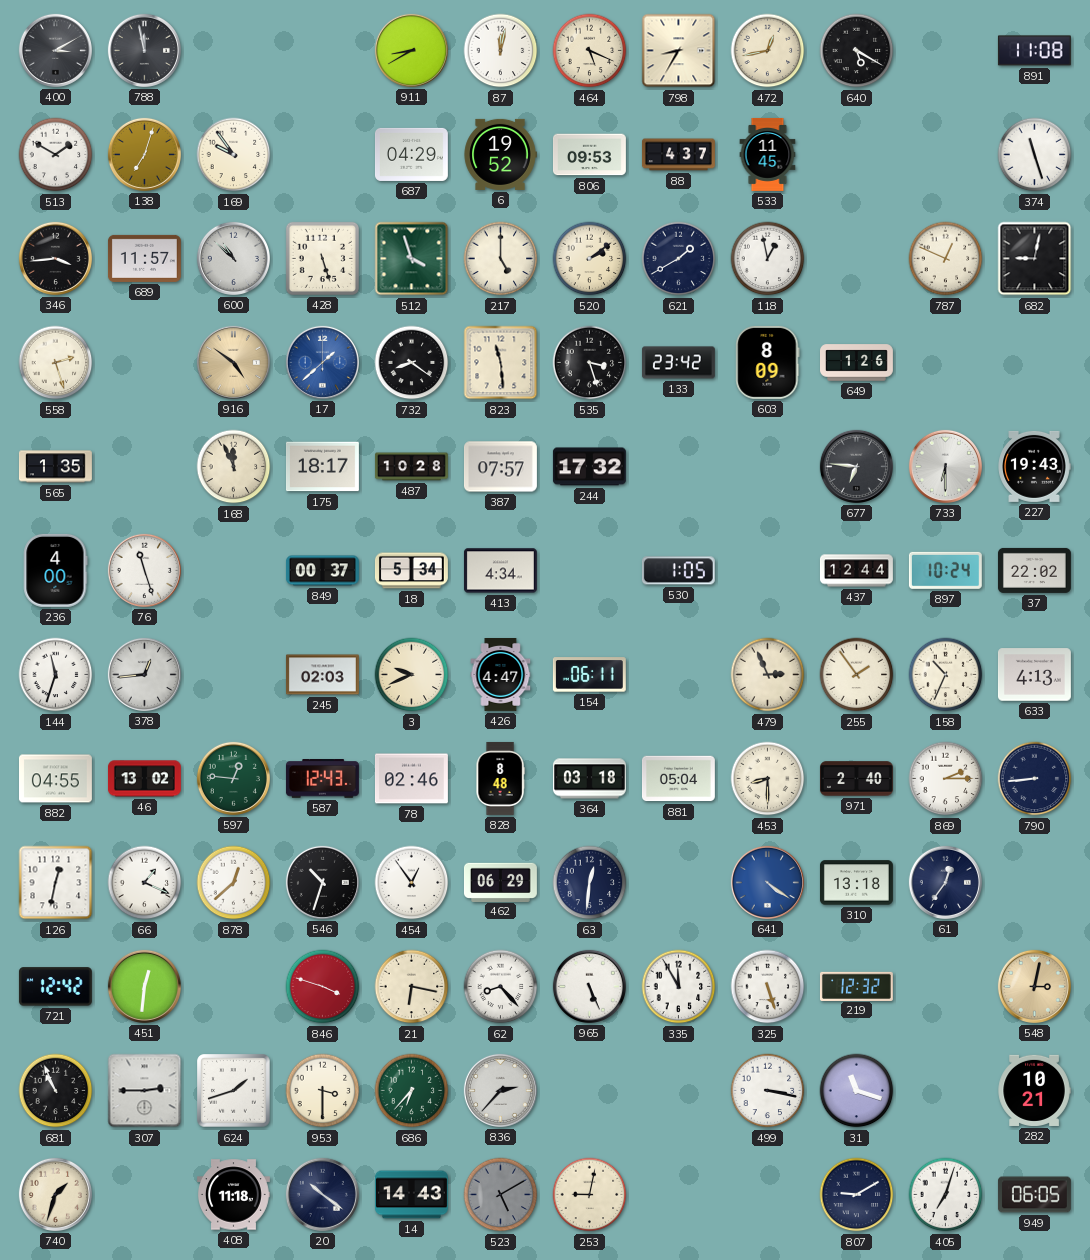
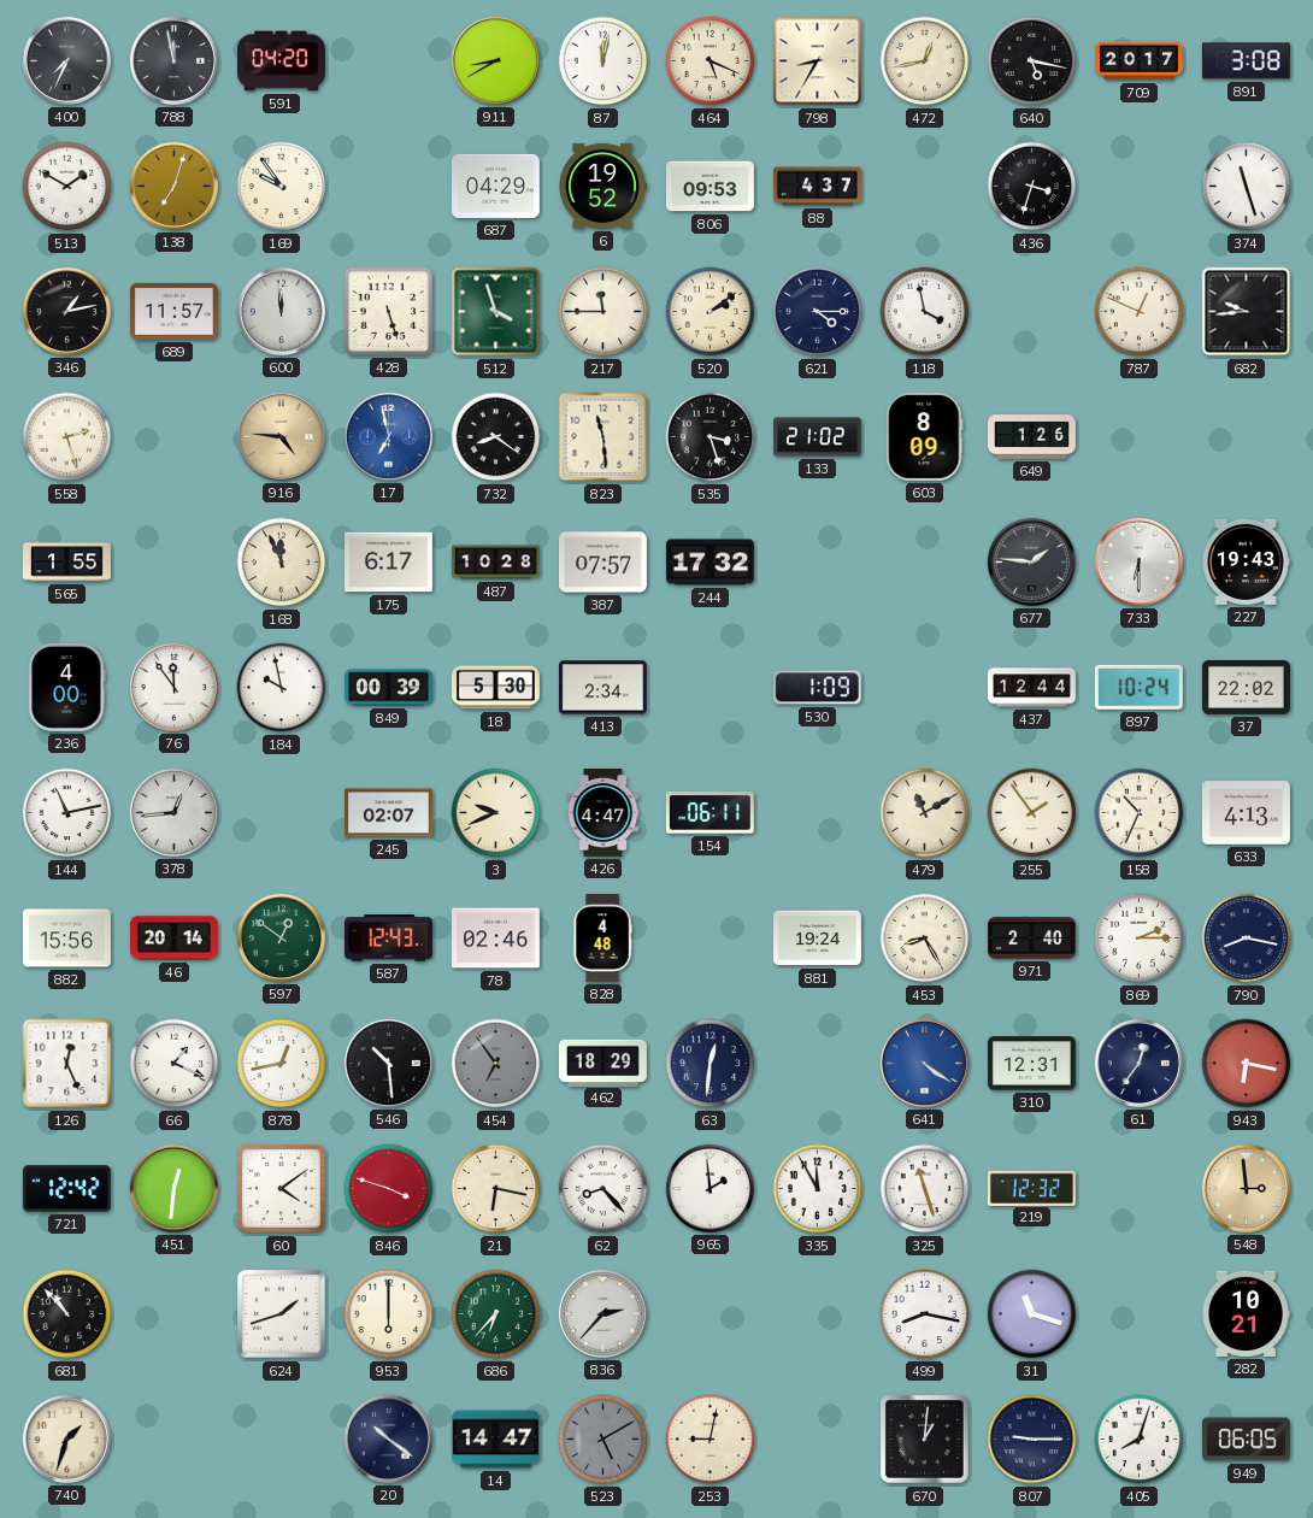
400: 3:10 -> 7:34 (66, 60)
591: none -> 04:20 (281, 61)
640: 5:20 -> 5:17 (1032, 61)
709: none -> 20:17 (1140, 61)
891: 11:08 -> 3:08 (1246, 61)
533: 11:45 -> none (768, 154)
436: none -> 3:33 (1032, 187)
346: 3:44 -> 1:13 (66, 311)
600: 10:52 -> 11:59 (281, 311)
217: 5:00 -> 11:45 (603, 312)
621: 1:40 -> 4:15 (818, 312)
118: 12:58 -> 3:58 (925, 312)
682: 9:02 -> 9:44 (1247, 312)
916: 4:51 -> 4:46 (281, 436)
17: 1:38 -> 6:58 (388, 436)
133: 23:42 -> 21:02 (817, 437)
565: 1:35 -> 1:55 (66, 563)
175: 18:17 -> 6:17 (388, 563)
677: 6:46 -> 1:46 (1031, 561)
76: 11:27 -> 11:54 (173, 687)
184: none -> 9:58 (282, 688)
849: 00:37 -> 00:39 (388, 688)
18: 5:34 -> 5:30 (495, 688)
413: 4:34 -> 2:34 (602, 688)
530: 1:05 -> 1:09 (817, 688)
144: 11:33 -> 11:13 (67, 813)
245: 02:03 -> 02:07 (388, 813)
479: 2:56 -> 11:10 (925, 813)
882: 04:55 -> 15:56 (66, 939)
46: 13:02 -> 20:14 (173, 939)
597: 12:46 -> 12:51 (281, 937)
828: 8:48 -> 4:48 (602, 937)
364: 03:18 -> none (589, 779)
881: 05:04 -> 19:24 (817, 939)
453: 8:30 -> 8:25 (925, 939)
790: 8:44 -> 8:17 (1247, 939)
126: 12:32 -> 12:26 (67, 1064)
878: 12:38 -> 12:43 (282, 1064)
546: 10:33 -> 10:29 (388, 1063)
454: 12:54 -> 6:54 (496, 1064)
454 dial: white -> grey (496, 1064)
462: 06:29 -> 18:29 (602, 1063)
310: 13:18 -> 12:31 (1031, 1064)
943: none -> 6:17 (1247, 1064)
60: none -> 4:09 (282, 1189)
965: 5:26 -> 1:59 (710, 1188)
325: 5:27 -> 11:27 (925, 1189)
548: 3:02 -> 2:59 (1246, 1188)
681: 10:56 -> 10:53 (67, 1314)
307: 2:45 -> none (145, 1091)
953: 3:30 -> 6:00 (389, 1314)
499: 3:17 -> 8:17 (925, 1314)
408: 11:18 -> none (233, 1195)
14: 14:43 -> 14:47 (495, 1440)
670: none -> 1:01 (925, 1440)
807: 9:10 -> 9:15 (1032, 1440)
405: 7:03 -> 8:03 (1140, 1440)
